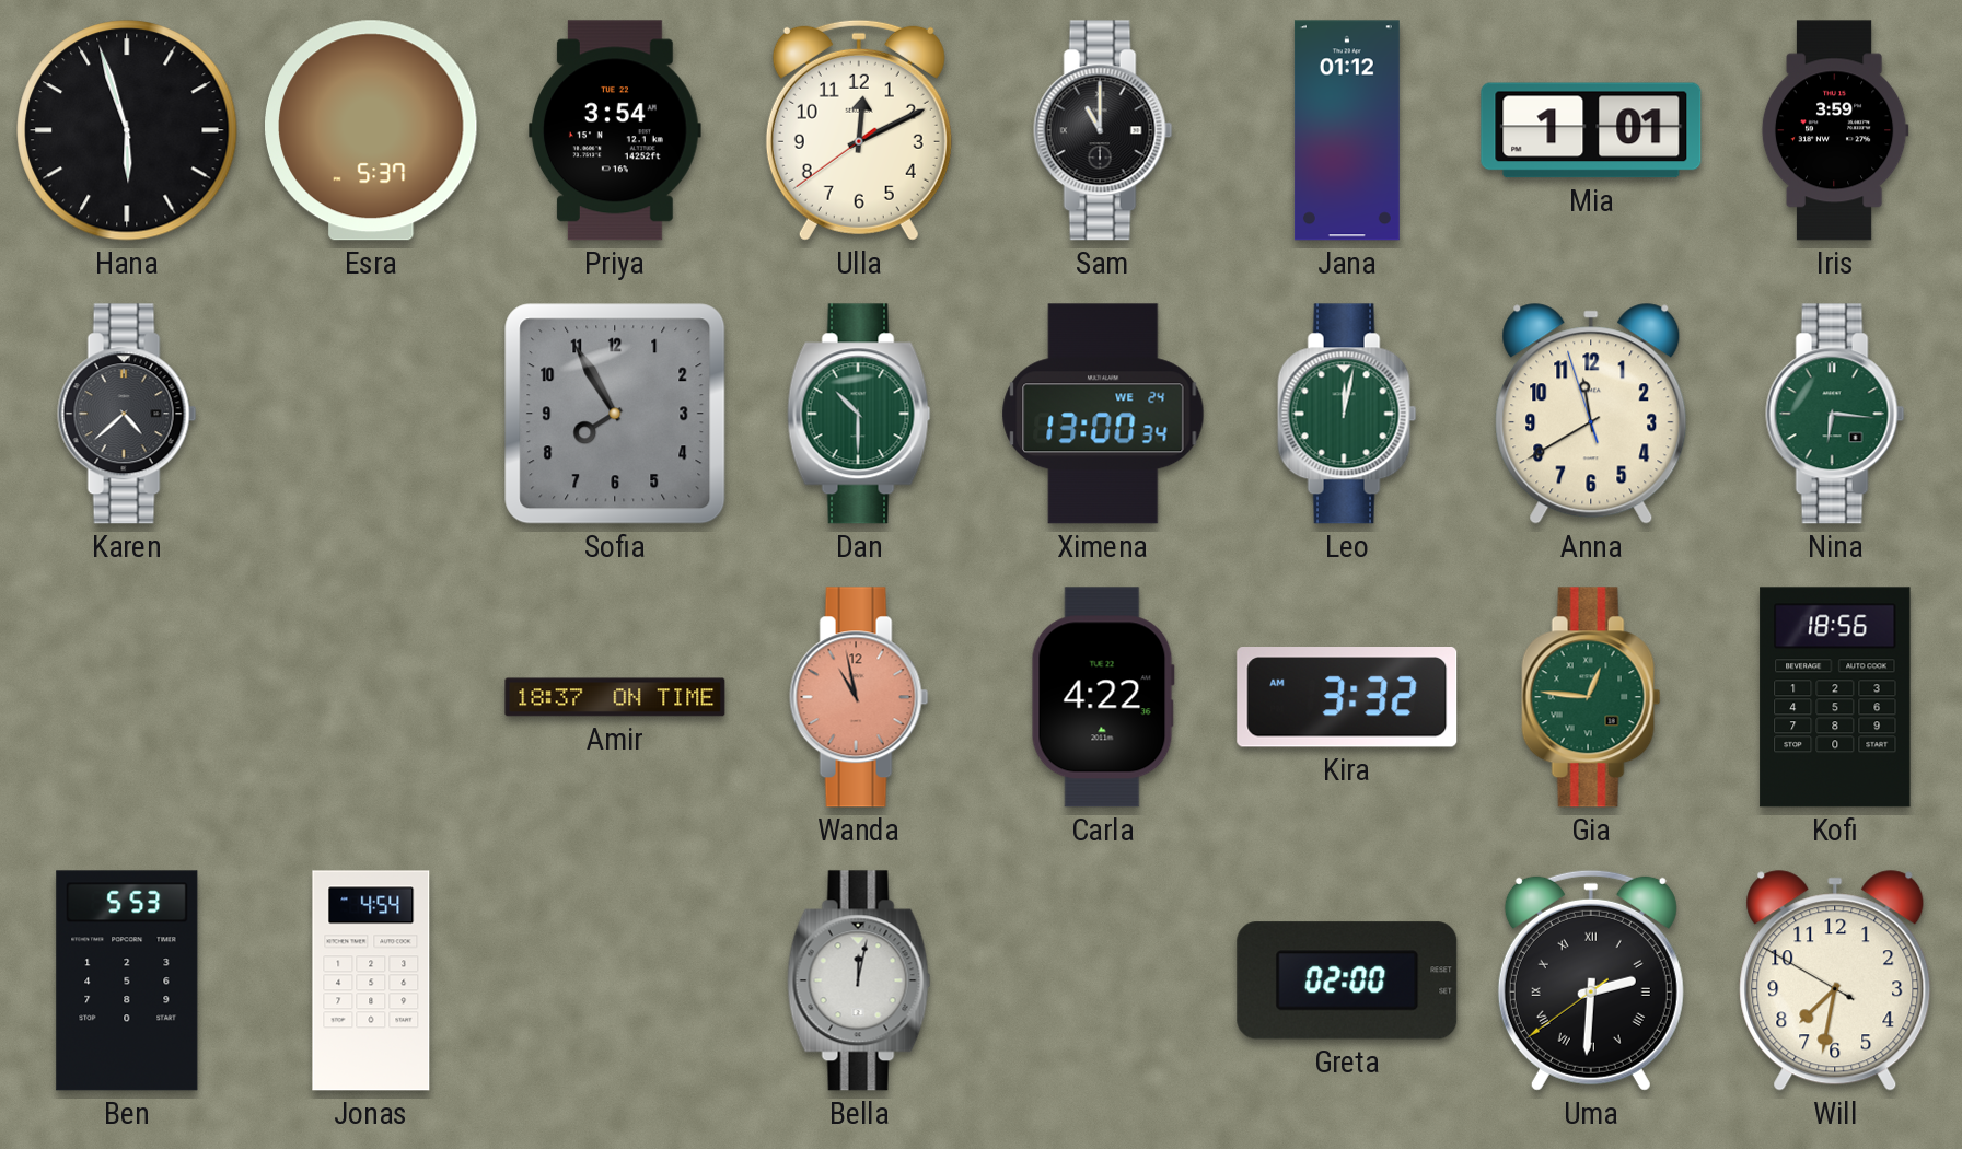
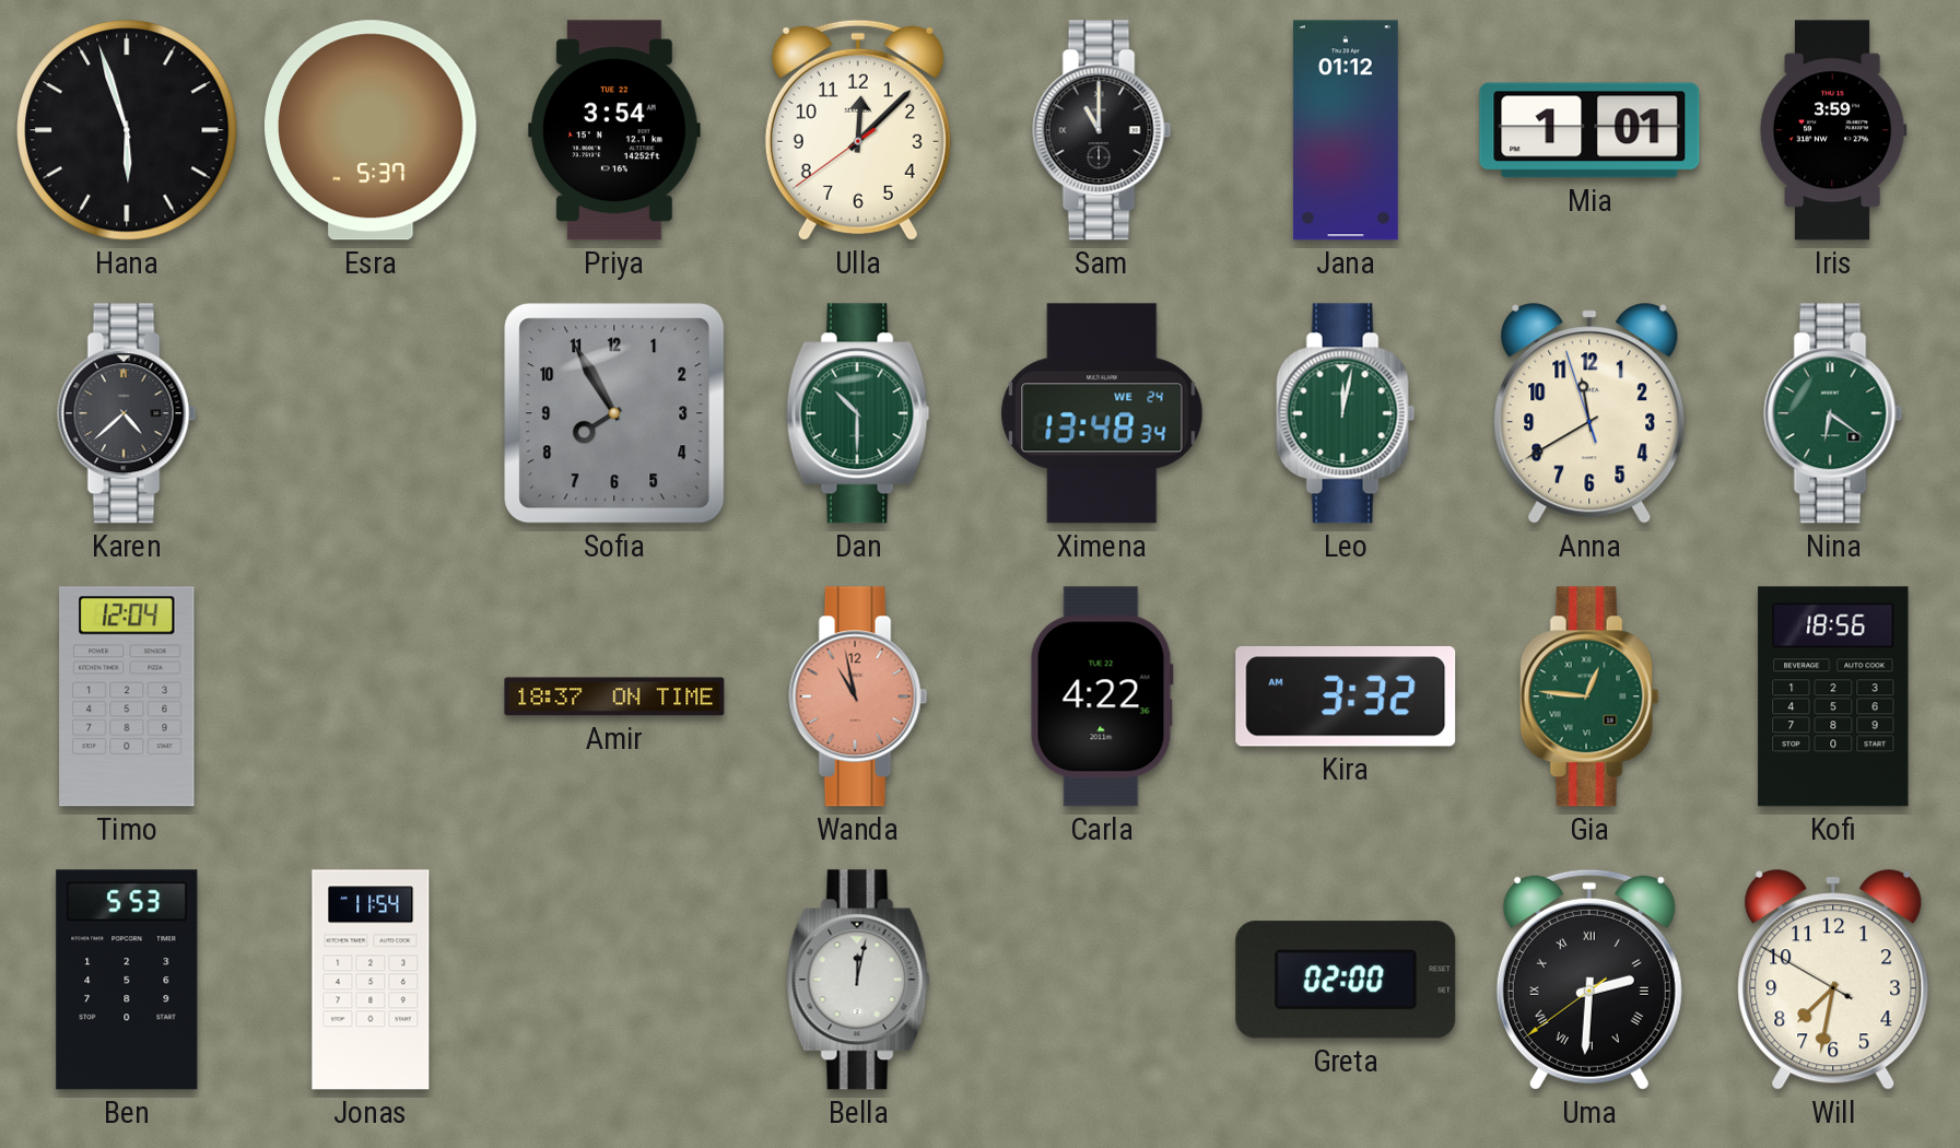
Ulla: 12:10 -> 12:07 (858, 130)
Ximena: 13:00 -> 13:48 (1102, 413)
Nina: 6:16 -> 6:21 (1833, 413)
Timo: none -> 12:04 (127, 696)
Jonas: 4:54 -> 11:54 (371, 980)
